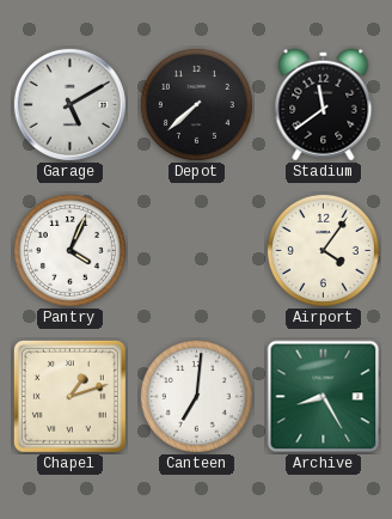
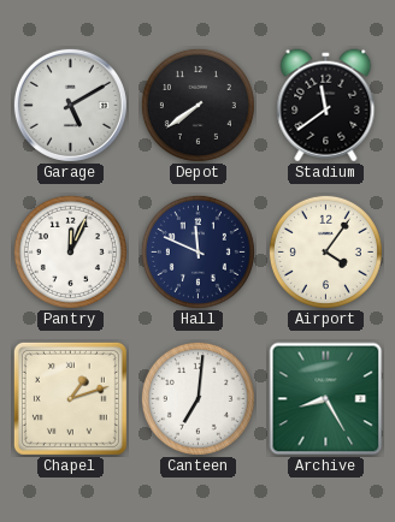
Depot: 7:38 -> 7:39 (197, 105)
Pantry: 4:04 -> 12:04 (70, 251)
Hall: none -> 11:49 (197, 251)
